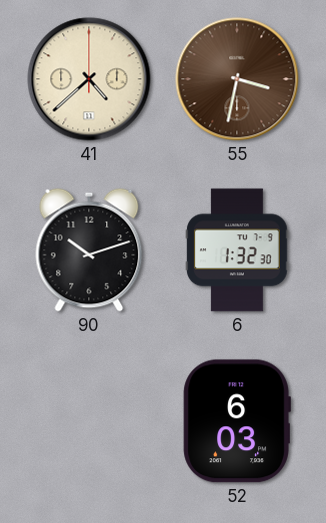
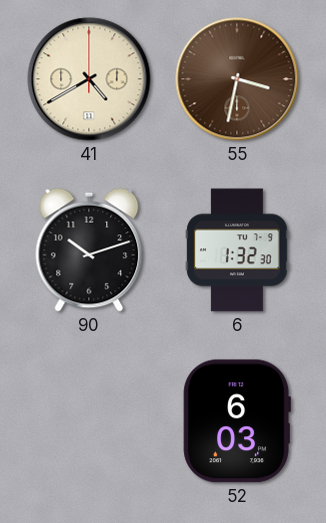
41: 4:38 -> 4:40 (89, 79)
